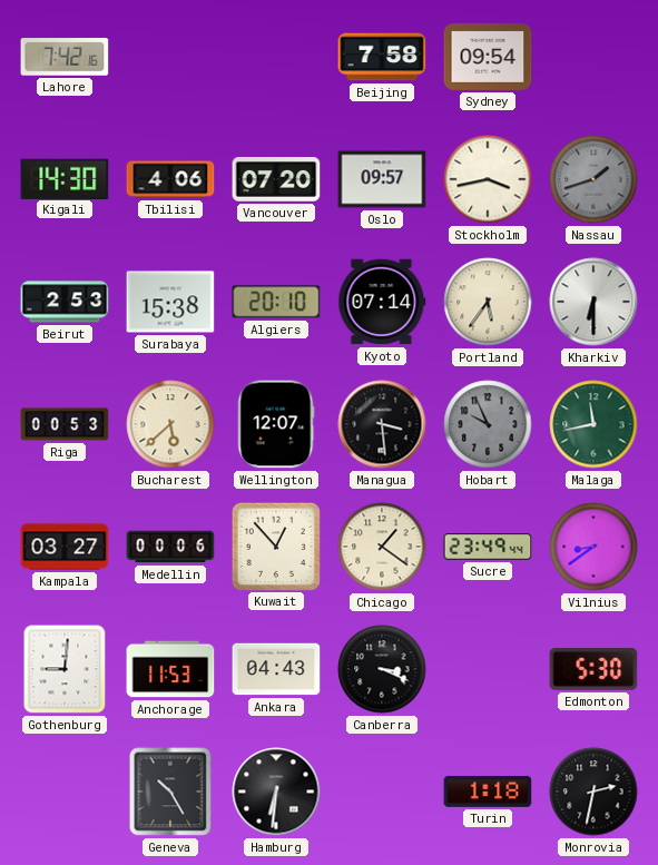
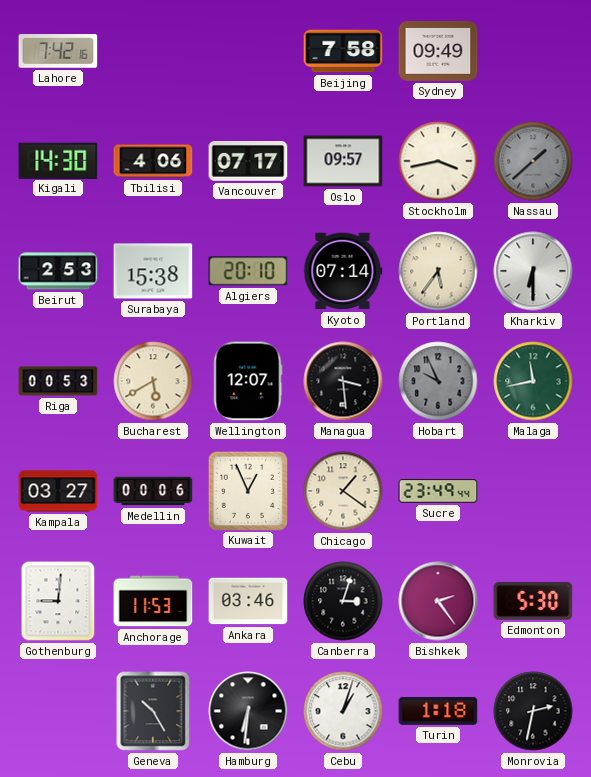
Sydney: 09:54 -> 09:49 (438, 51)
Vancouver: 07:20 -> 07:17 (248, 162)
Nassau: 1:42 -> 1:38 (533, 161)
Bucharest: 5:38 -> 5:40 (153, 381)
Kuwait: 12:53 -> 12:56 (247, 490)
Vilnius: 8:39 -> none (593, 547)
Ankara: 04:43 -> 03:46 (248, 601)
Canberra: 3:19 -> 3:03 (343, 601)
Bishkek: none -> 2:24 (438, 601)
Cebu: none -> 1:03 (343, 711)
